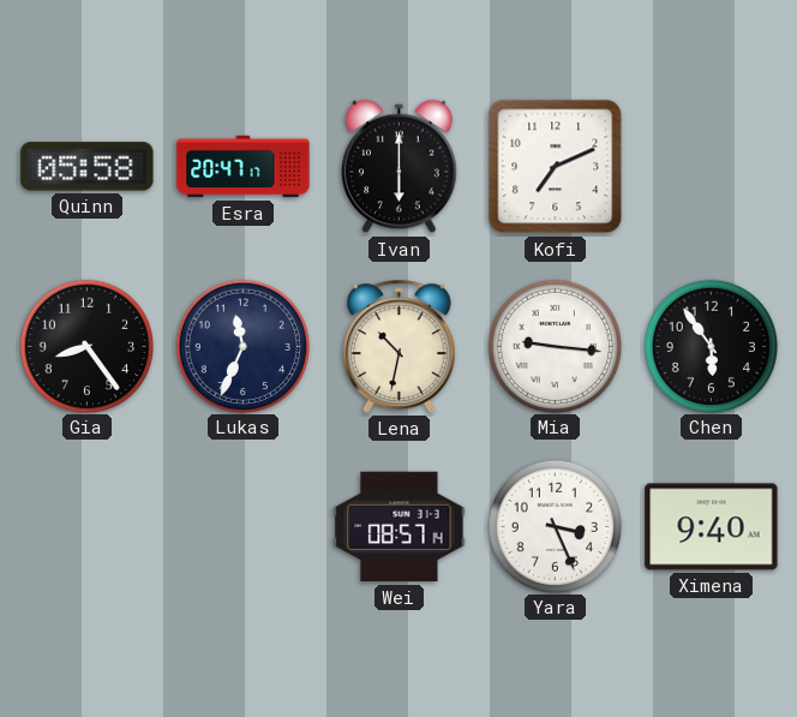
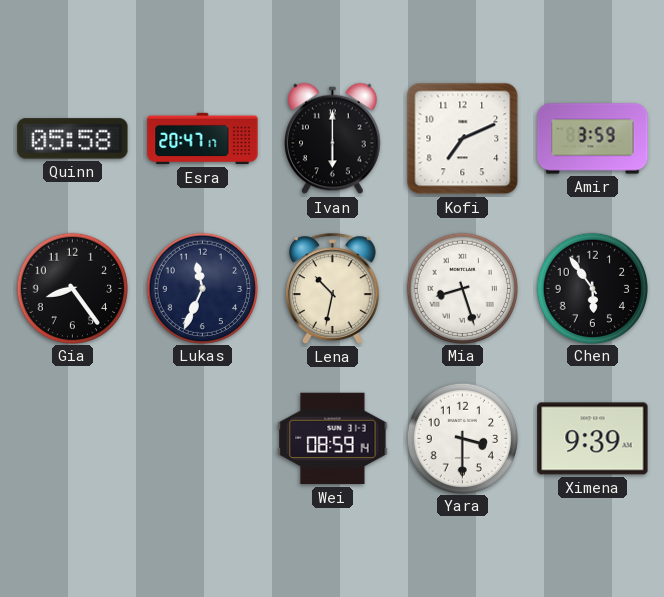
Amir: none -> 3:59 (593, 139)
Mia: 9:16 -> 8:27 (462, 288)
Wei: 08:57 -> 08:59 (333, 439)
Yara: 3:26 -> 3:30 (462, 438)
Ximena: 9:40 -> 9:39 (593, 439)
